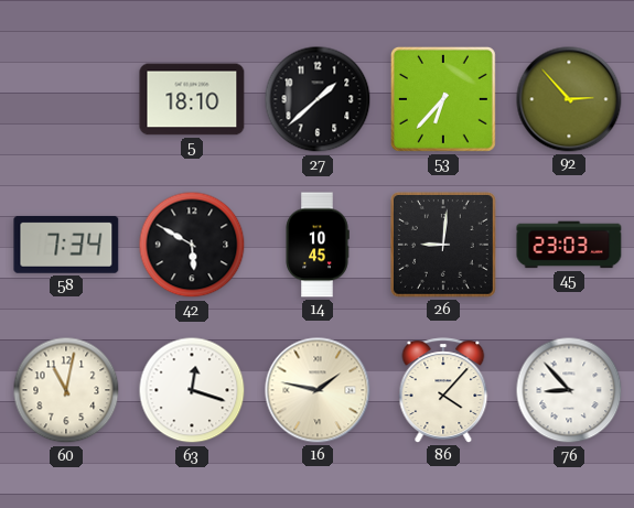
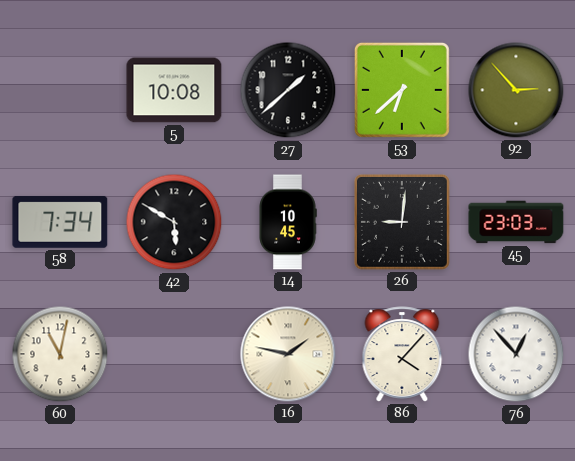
5: 18:10 -> 10:08 (174, 90)
53: 6:37 -> 6:38 (402, 90)
63: 12:18 -> none (192, 390)
76: 8:53 -> 12:53 (516, 354)
